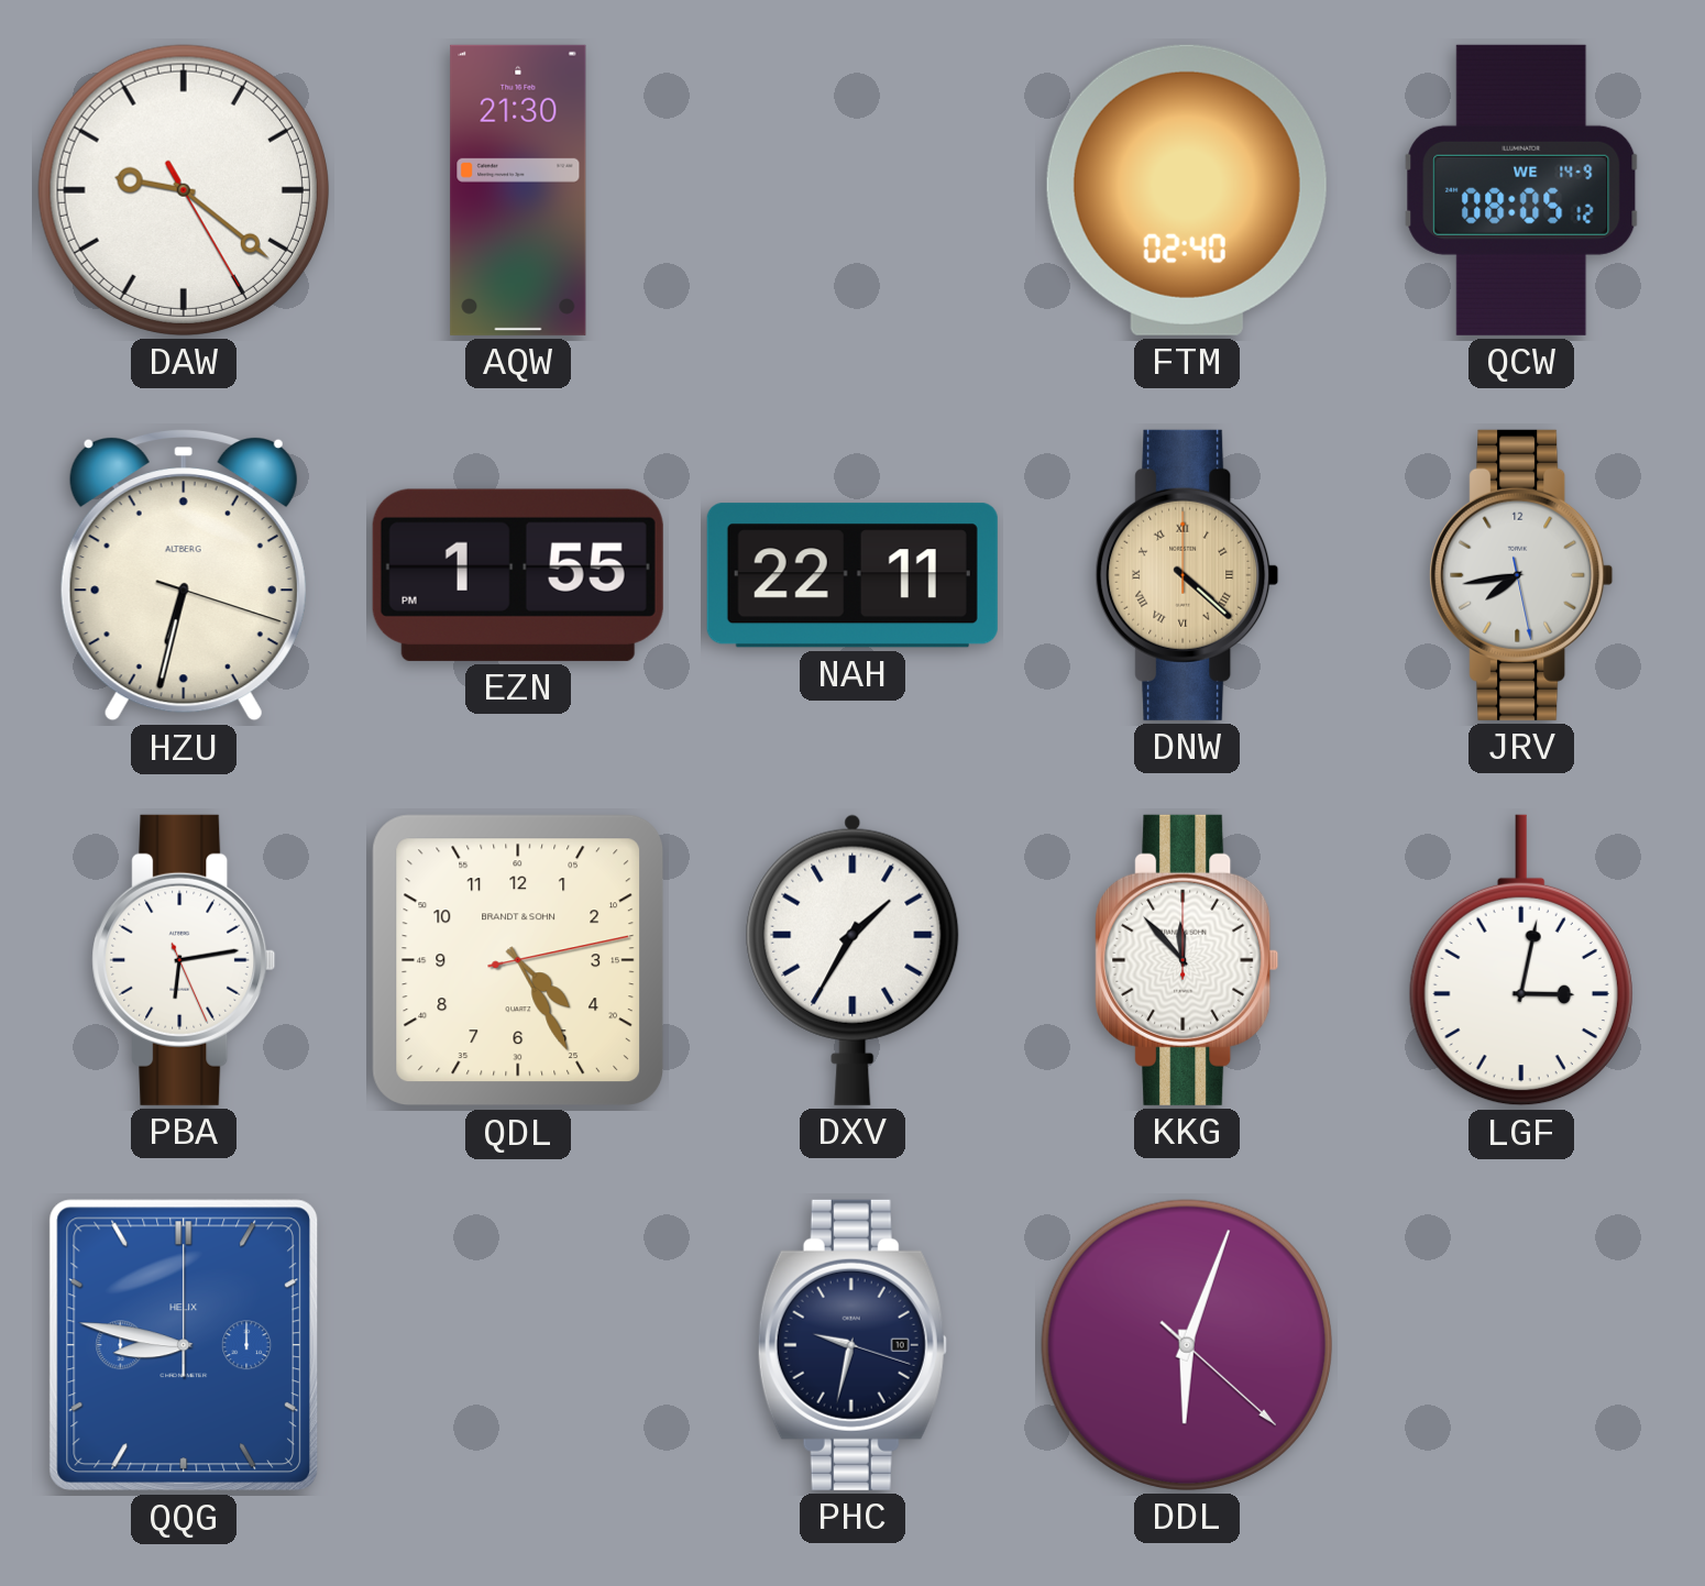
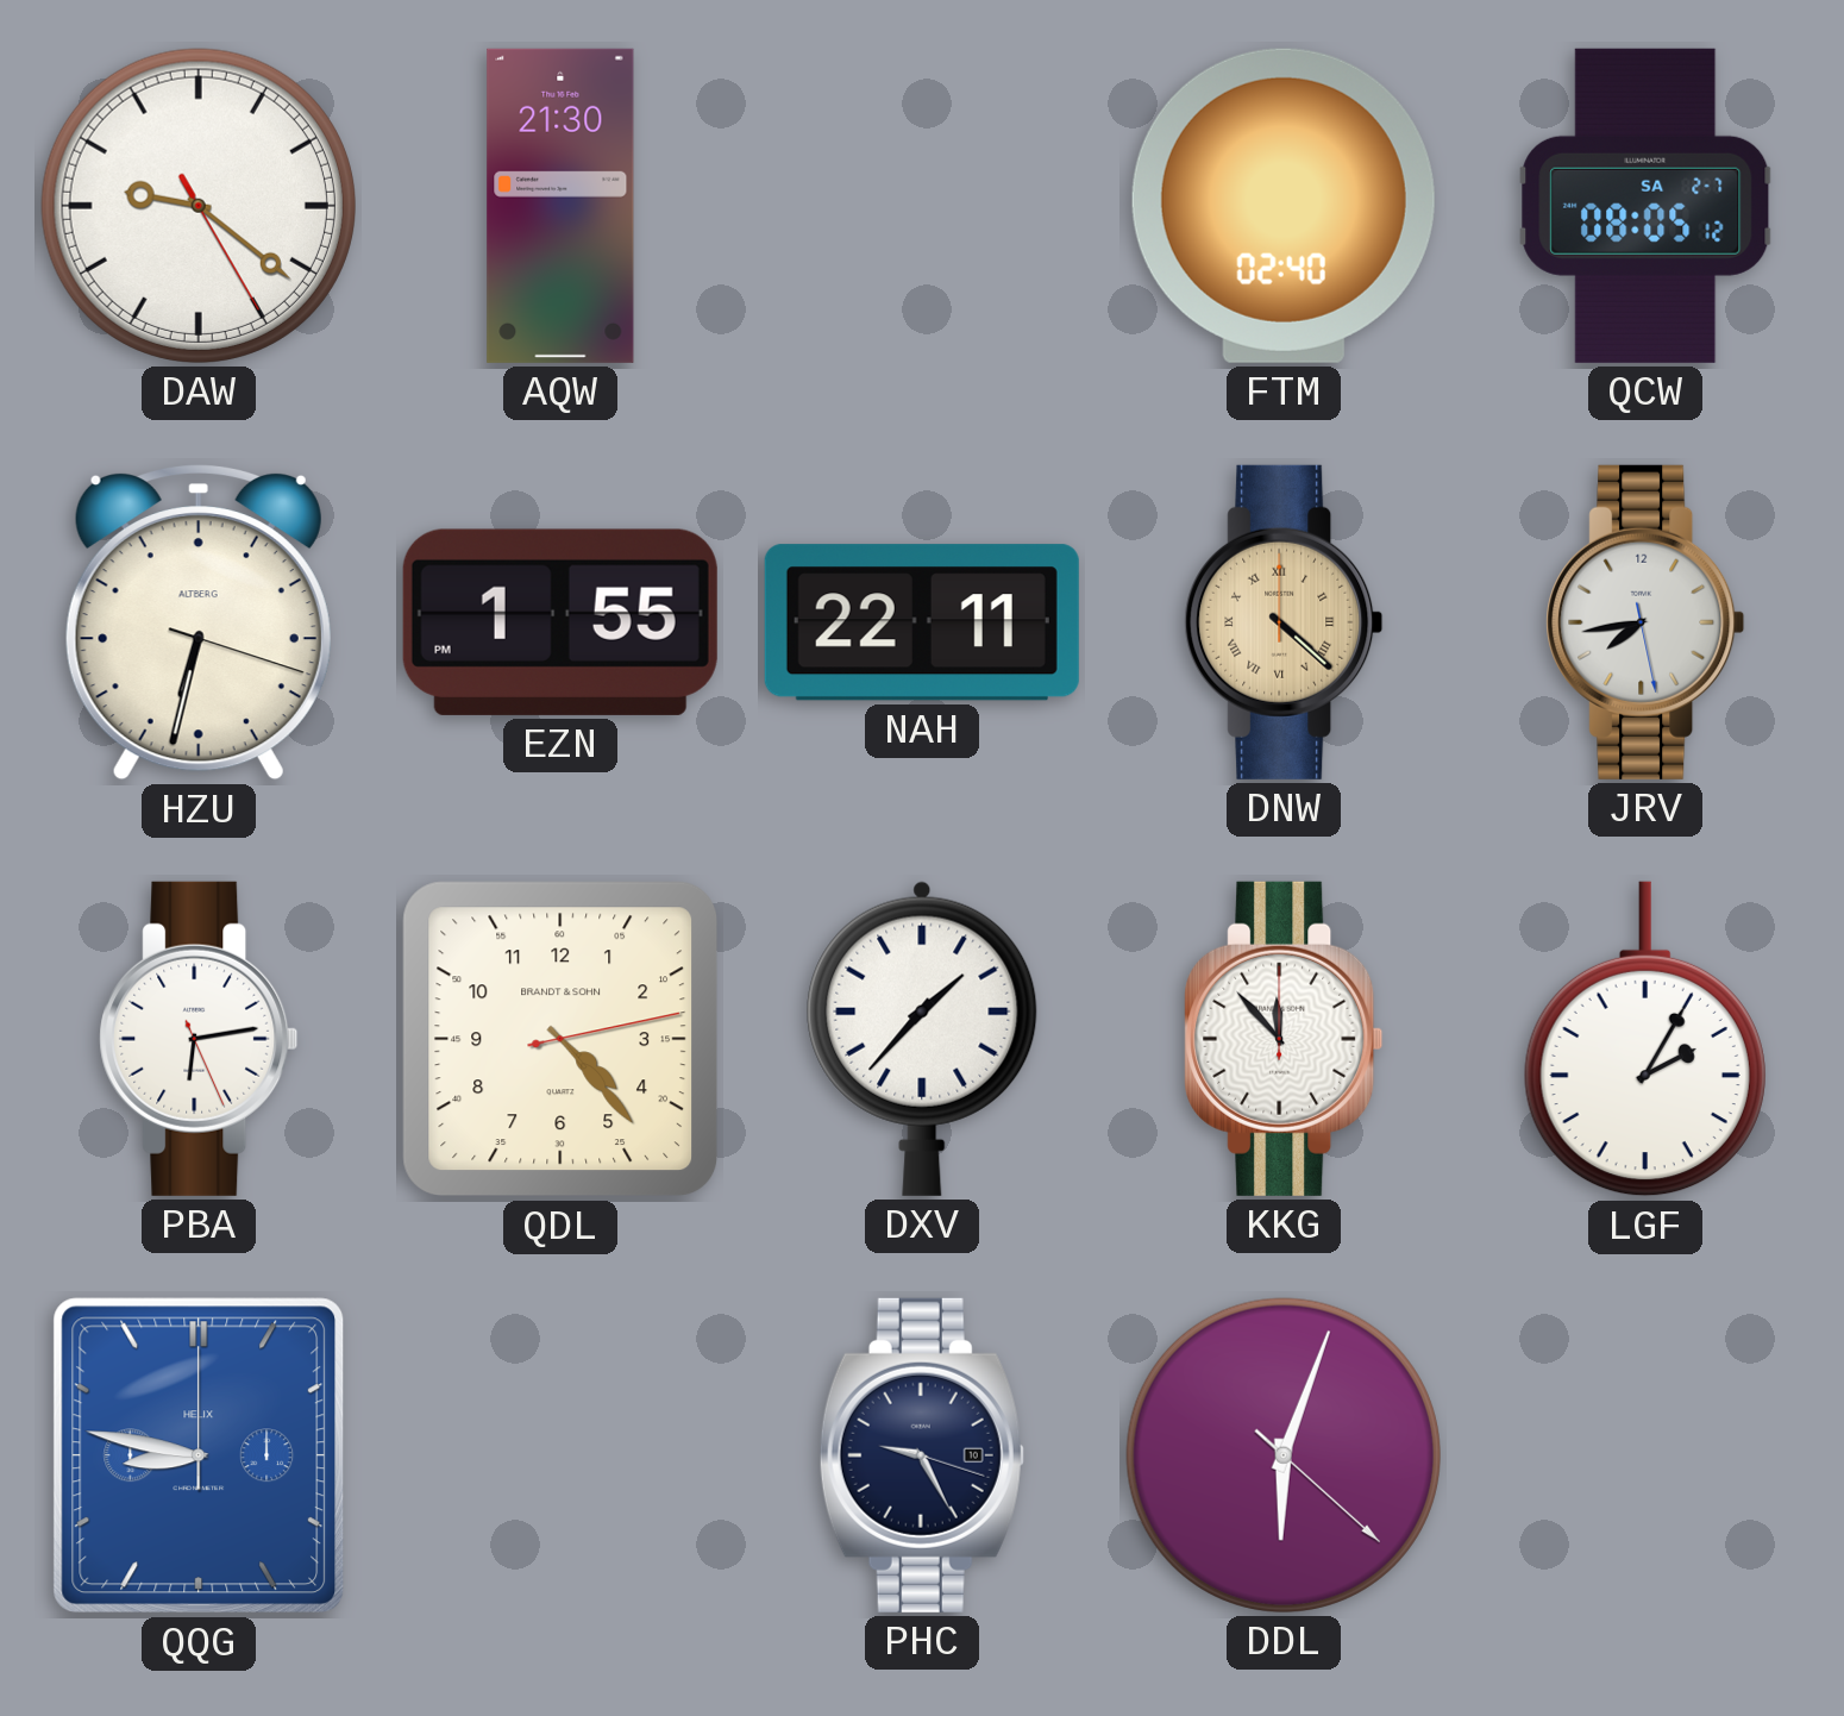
QCW date: WE 14-9 -> SA 2-7 (1645, 206)
QDL: 4:25 -> 4:23 (560, 1039)
DXV: 1:35 -> 1:37 (922, 1039)
LGF: 3:02 -> 2:05 (1645, 1039)
PHC: 9:32 -> 9:25 (922, 1455)
